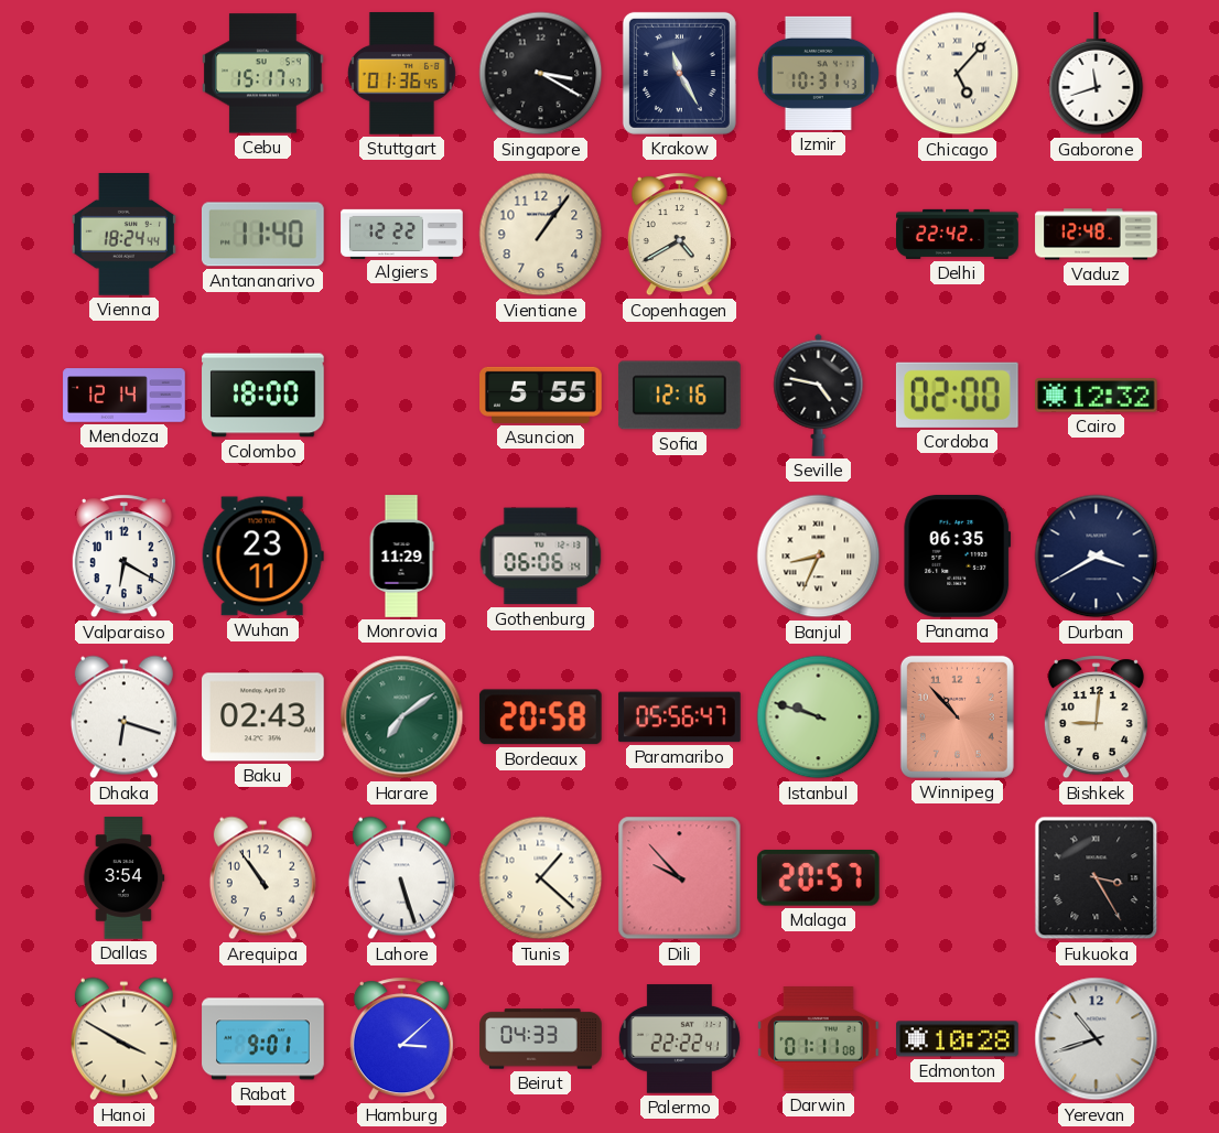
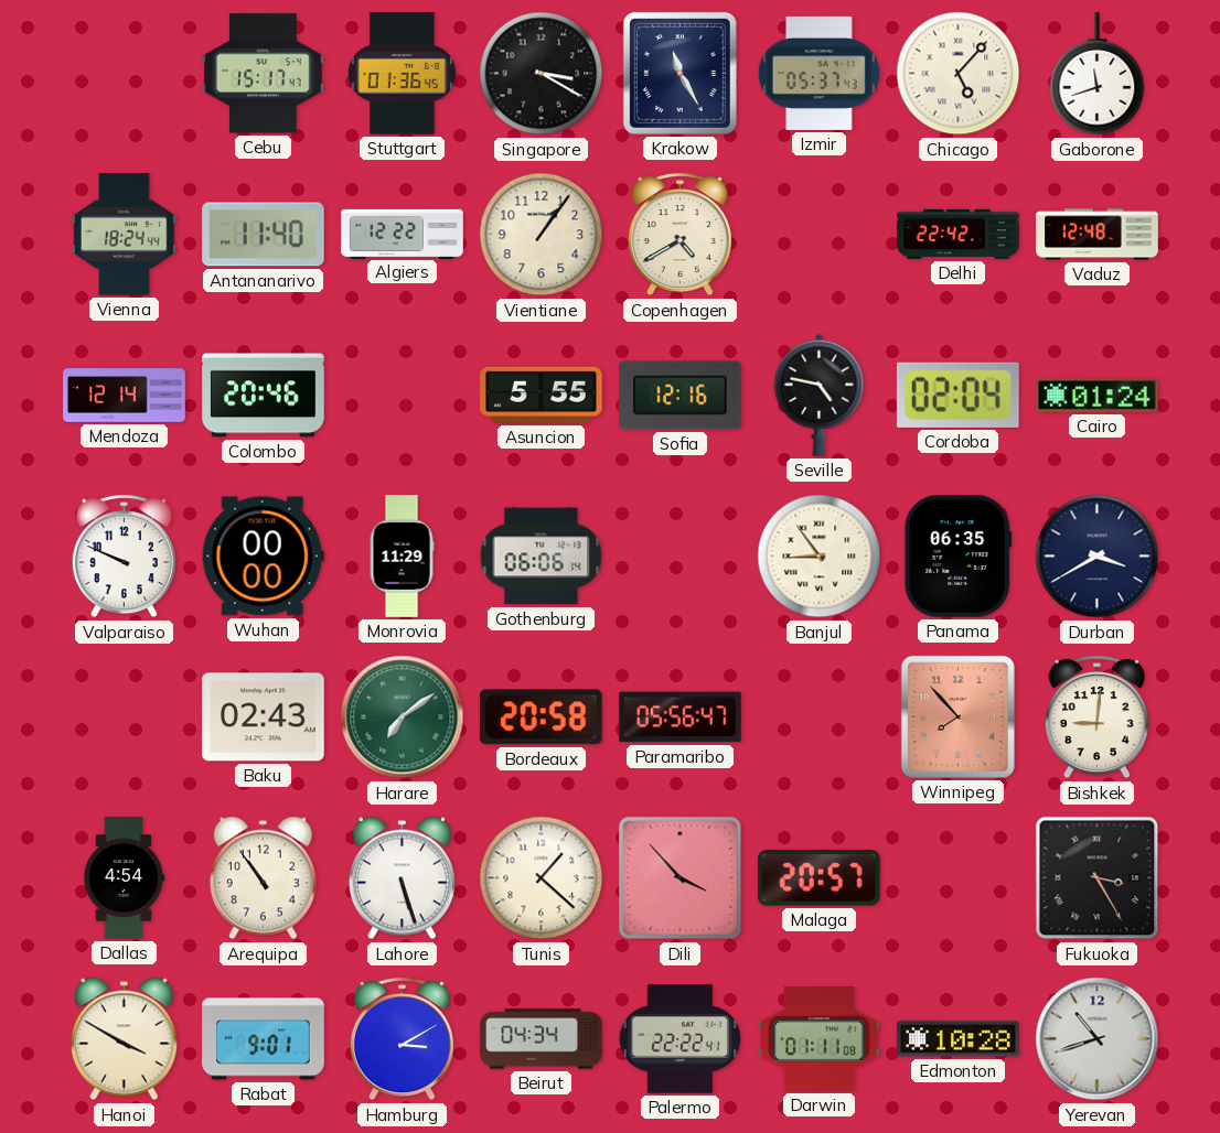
Izmir: 10:31 -> 05:37 (818, 73)
Colombo: 18:00 -> 20:46 (264, 396)
Cordoba: 02:00 -> 02:04 (957, 395)
Cairo: 12:32 -> 01:24 (1098, 396)
Valparaiso: 6:20 -> 9:49 (124, 557)
Wuhan: 23:11 -> 00:00 (263, 557)
Banjul: 8:34 -> 8:54 (820, 557)
Dhaka: 6:18 -> none (123, 717)
Istanbul: 9:48 -> none (819, 717)
Winnipeg: 10:53 -> 7:53 (957, 716)
Dallas: 3:54 -> 4:54 (124, 878)
Dili: 9:53 -> 3:53 (681, 878)
Hamburg: 3:08 -> 3:10 (402, 1039)
Beirut: 04:33 -> 04:34 (542, 1039)
